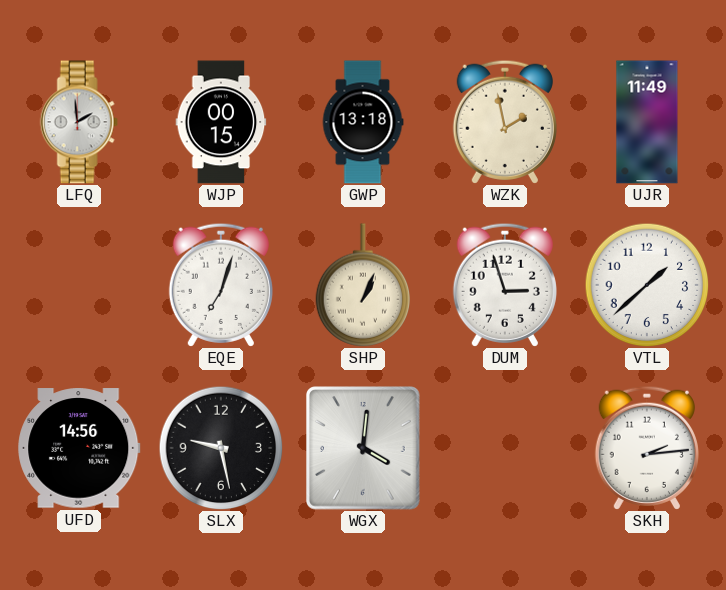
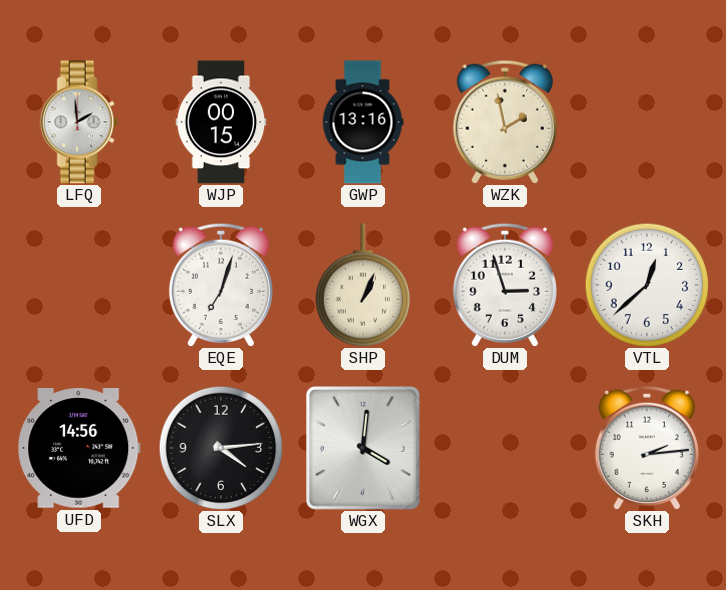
GWP: 13:18 -> 13:16 (363, 122)
UJR: 11:49 -> none (647, 122)
VTL: 1:38 -> 12:38 (647, 285)
SLX: 9:28 -> 4:14 (221, 448)
